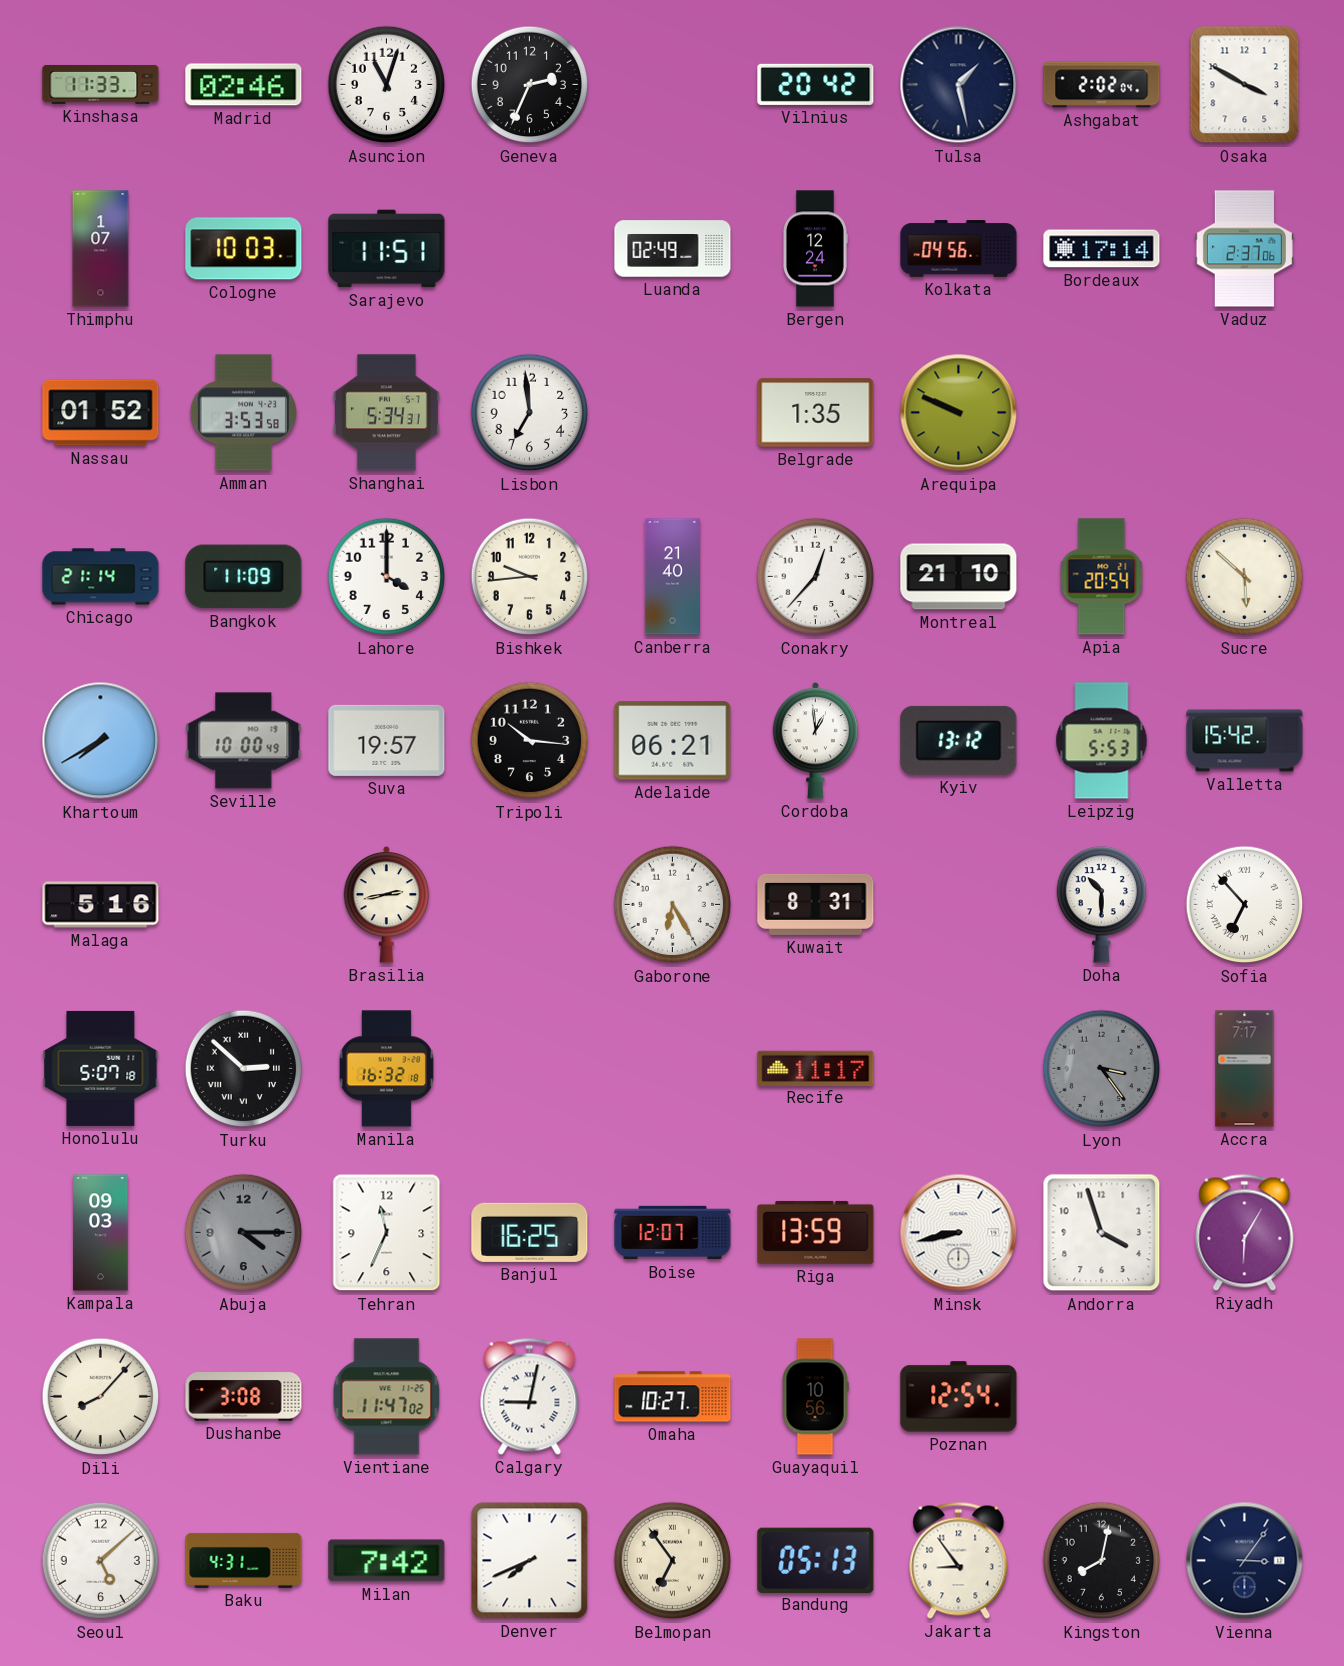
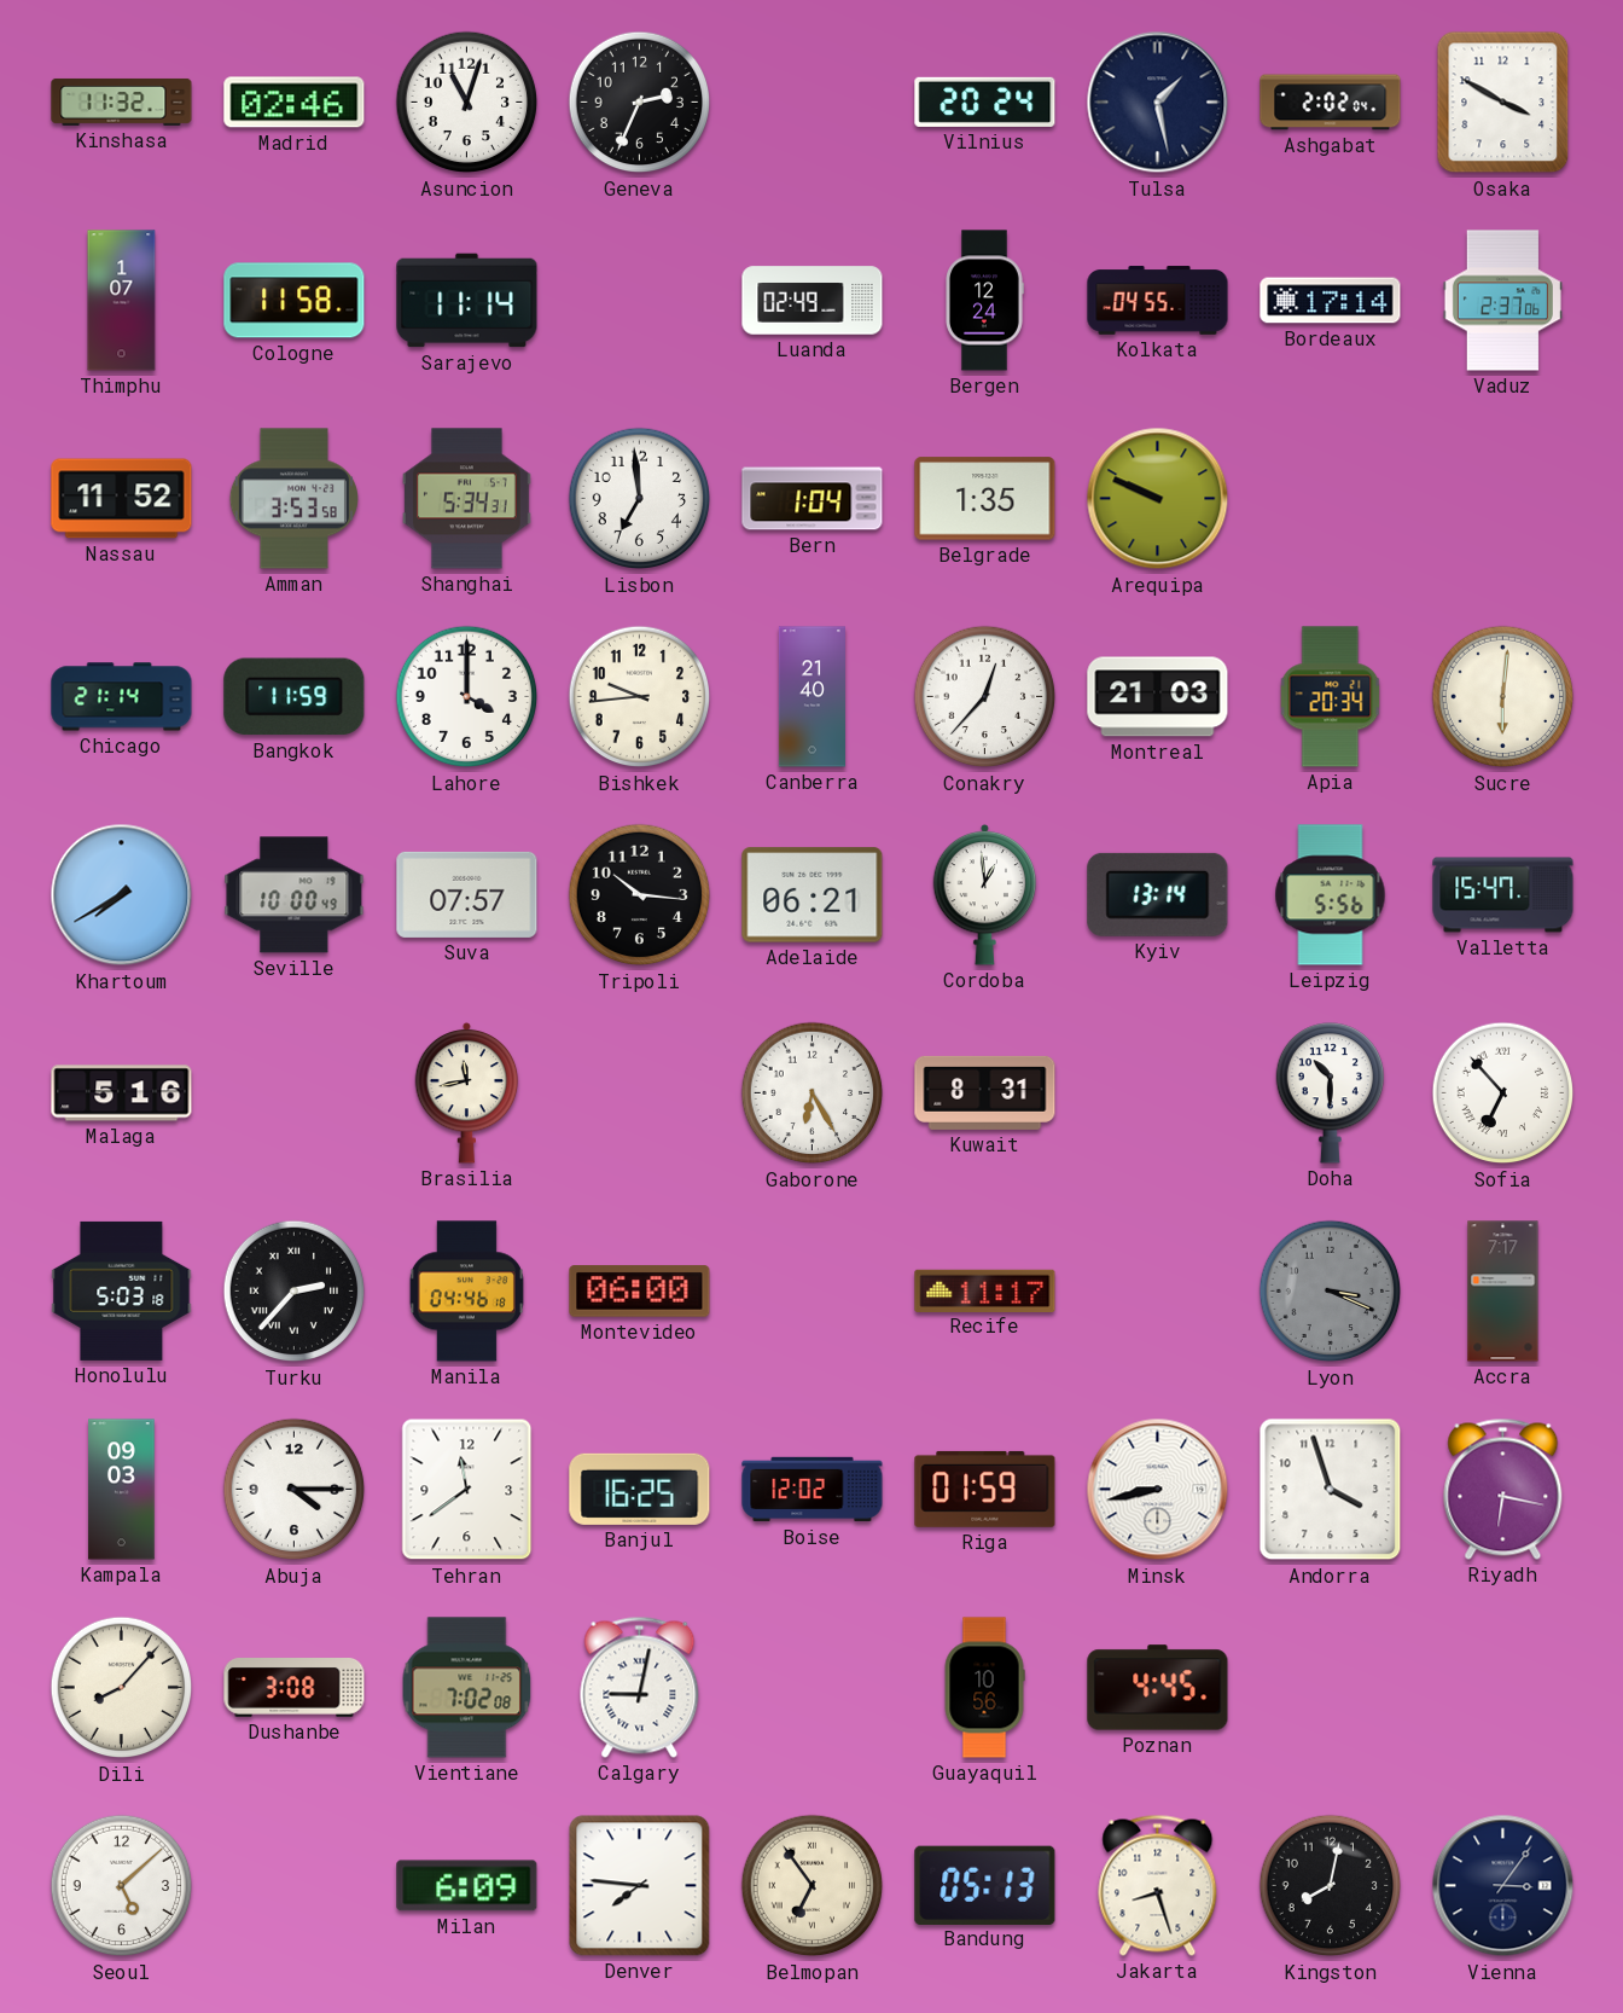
Kinshasa: 11:33 -> 11:32 (122, 101)
Vilnius: 20:42 -> 20:24 (985, 101)
Cologne: 10:03 -> 11:58 (295, 301)
Sarajevo: 11:51 -> 11:14 (467, 301)
Kolkata: 04:56 -> 04:55 (1158, 301)
Nassau: 01:52 -> 11:52 (122, 499)
Bern: none -> 1:04 (813, 499)
Bangkok: 11:09 -> 11:59 (295, 697)
Montreal: 21:10 -> 21:03 (1158, 697)
Apia: 20:54 -> 20:34 (1331, 697)
Sucre: 5:52 -> 6:01 (1503, 697)
Suva: 19:57 -> 07:57 (467, 894)
Kyiv: 13:12 -> 13:14 (1158, 894)
Leipzig: 5:53 -> 5:56 (1331, 895)
Valletta: 15:42 -> 15:47 (1503, 895)
Brasilia: 2:43 -> 11:43 (467, 1092)
Honolulu: 5:07 -> 5:03 (122, 1290)
Turku: 2:52 -> 2:37 (295, 1292)
Manila: 16:32 -> 04:46 (466, 1292)
Montevideo: none -> 06:00 (640, 1292)
Lyon: 3:24 -> 3:19 (1331, 1292)
Abuja dial: grey -> white (295, 1490)
Tehran: 11:34 -> 11:39 (467, 1490)
Boise: 12:07 -> 12:02 (813, 1490)
Riga: 13:59 -> 01:59 (985, 1489)
Riyadh: 6:05 -> 6:17 (1503, 1489)
Vientiane: 11:47 -> 7:02 (467, 1688)
Omaha: 10:27 -> none (673, 1397)
Poznan: 12:54 -> 4:45 (1158, 1688)
Baku: 4:31 -> none (244, 1560)
Milan: 7:42 -> 6:09 (467, 1886)
Denver: 7:41 -> 7:46 (640, 1886)
Jakarta: 8:54 -> 8:27 (1158, 1885)
